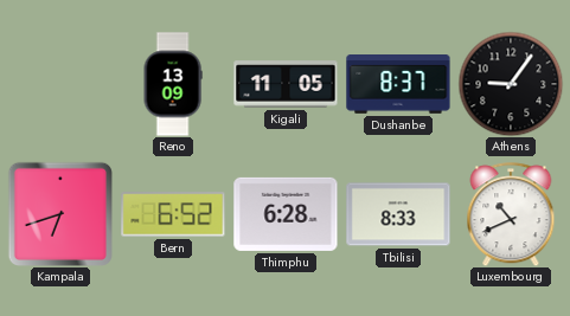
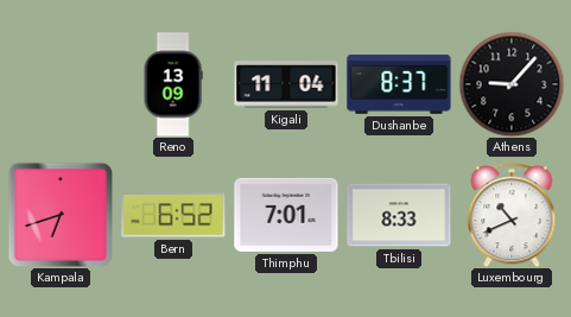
Kigali: 11:05 -> 11:04 (286, 84)
Athens: 9:06 -> 9:07 (512, 84)
Thimphu: 6:28 -> 7:01 (286, 215)
